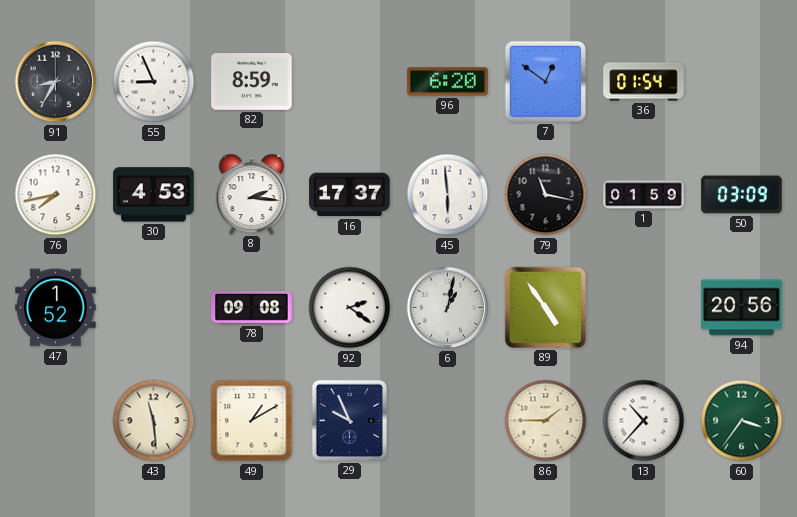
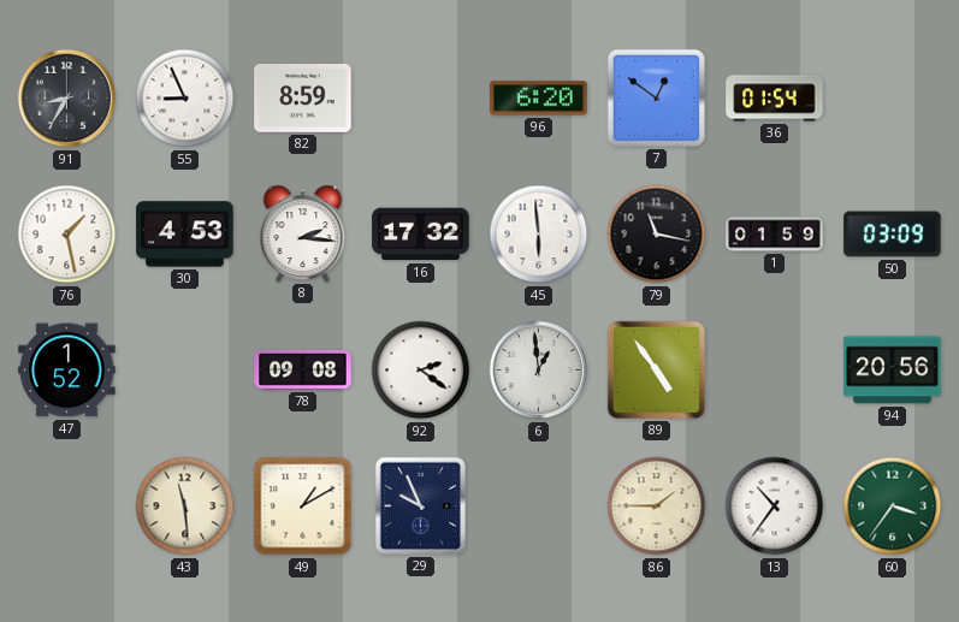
76: 7:43 -> 1:28 (67, 235)
16: 17:37 -> 17:32 (421, 235)
6: 1:02 -> 12:59 (539, 371)
13: 10:37 -> 10:36 (775, 507)
